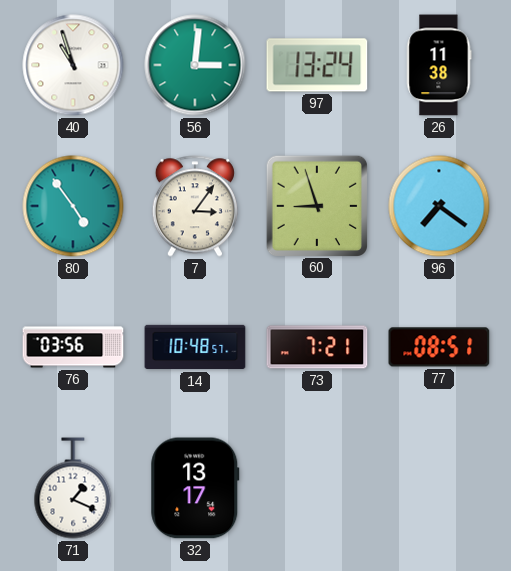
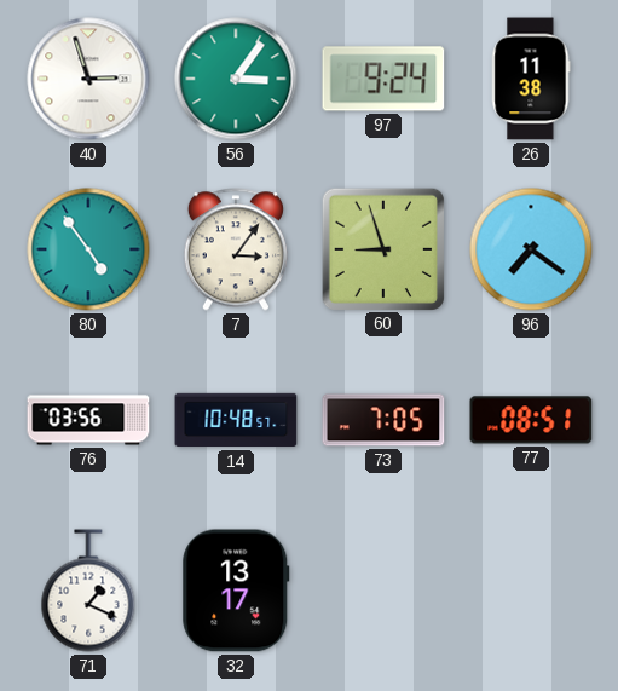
40: 10:57 -> 2:57 (88, 79)
56: 3:01 -> 3:06 (236, 79)
97: 13:24 -> 9:24 (383, 79)
73: 7:21 -> 7:05 (383, 420)
